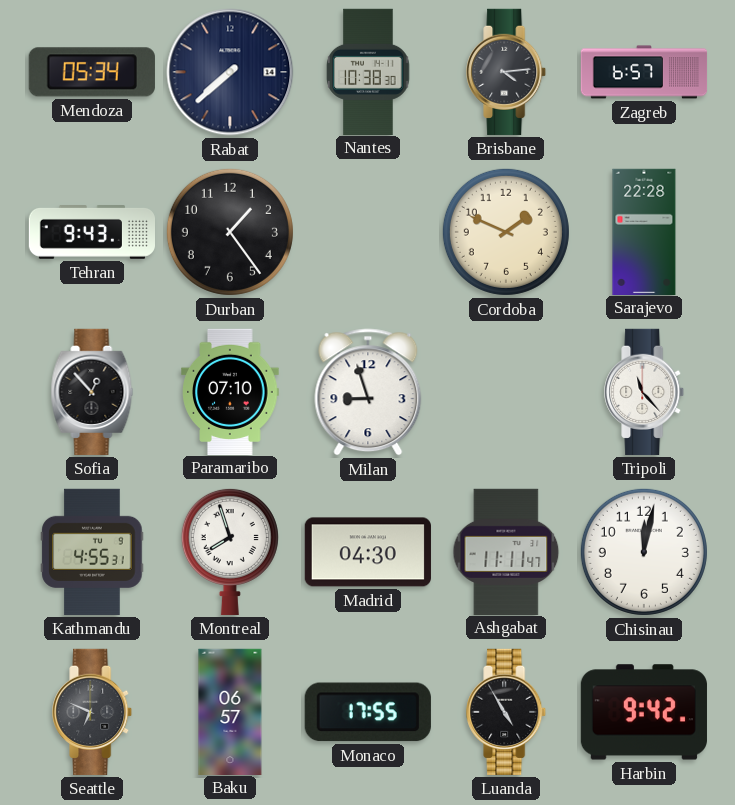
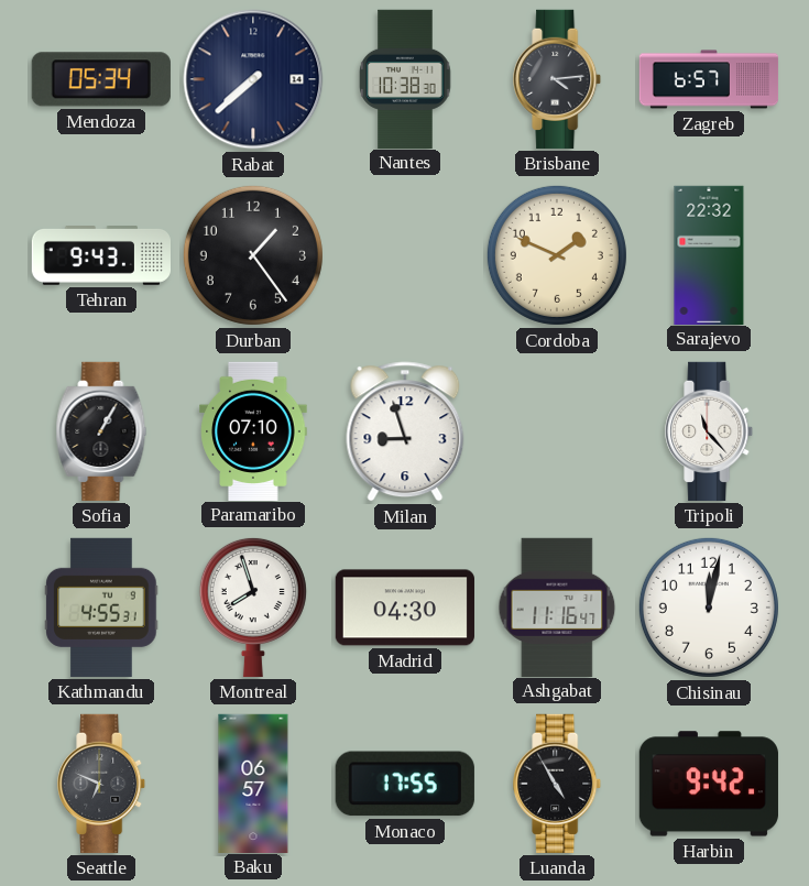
Sarajevo: 22:28 -> 22:32 (709, 254)
Sofia: 12:53 -> 1:05 (101, 431)
Ashgabat: 11:11 -> 11:16 (557, 606)
